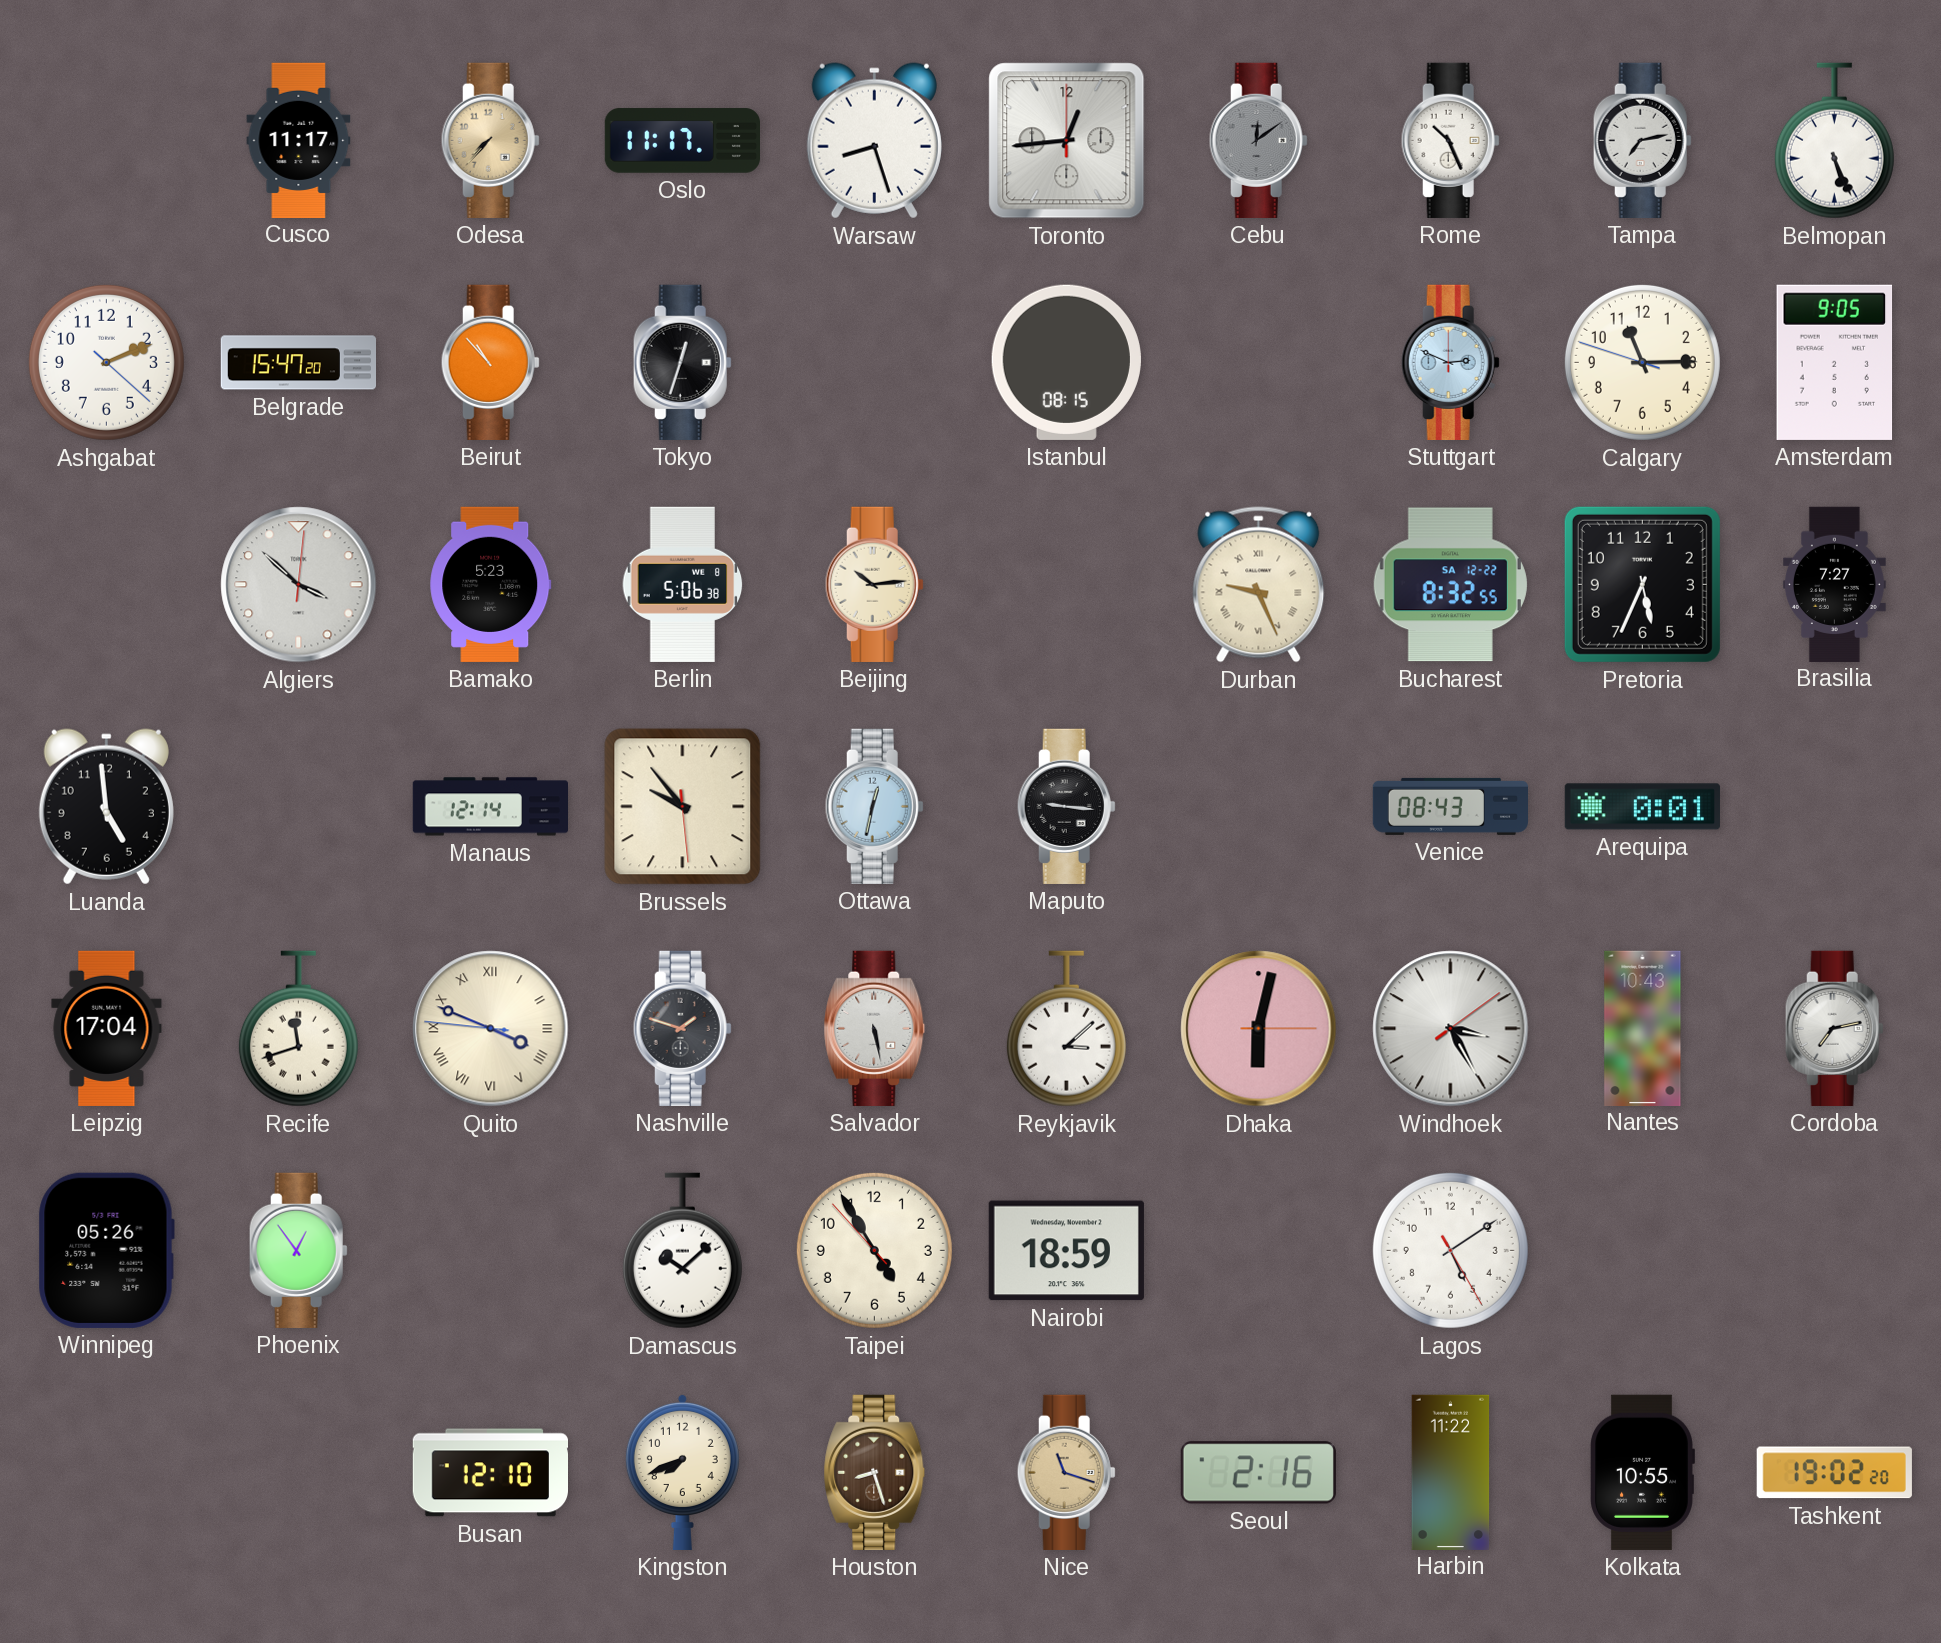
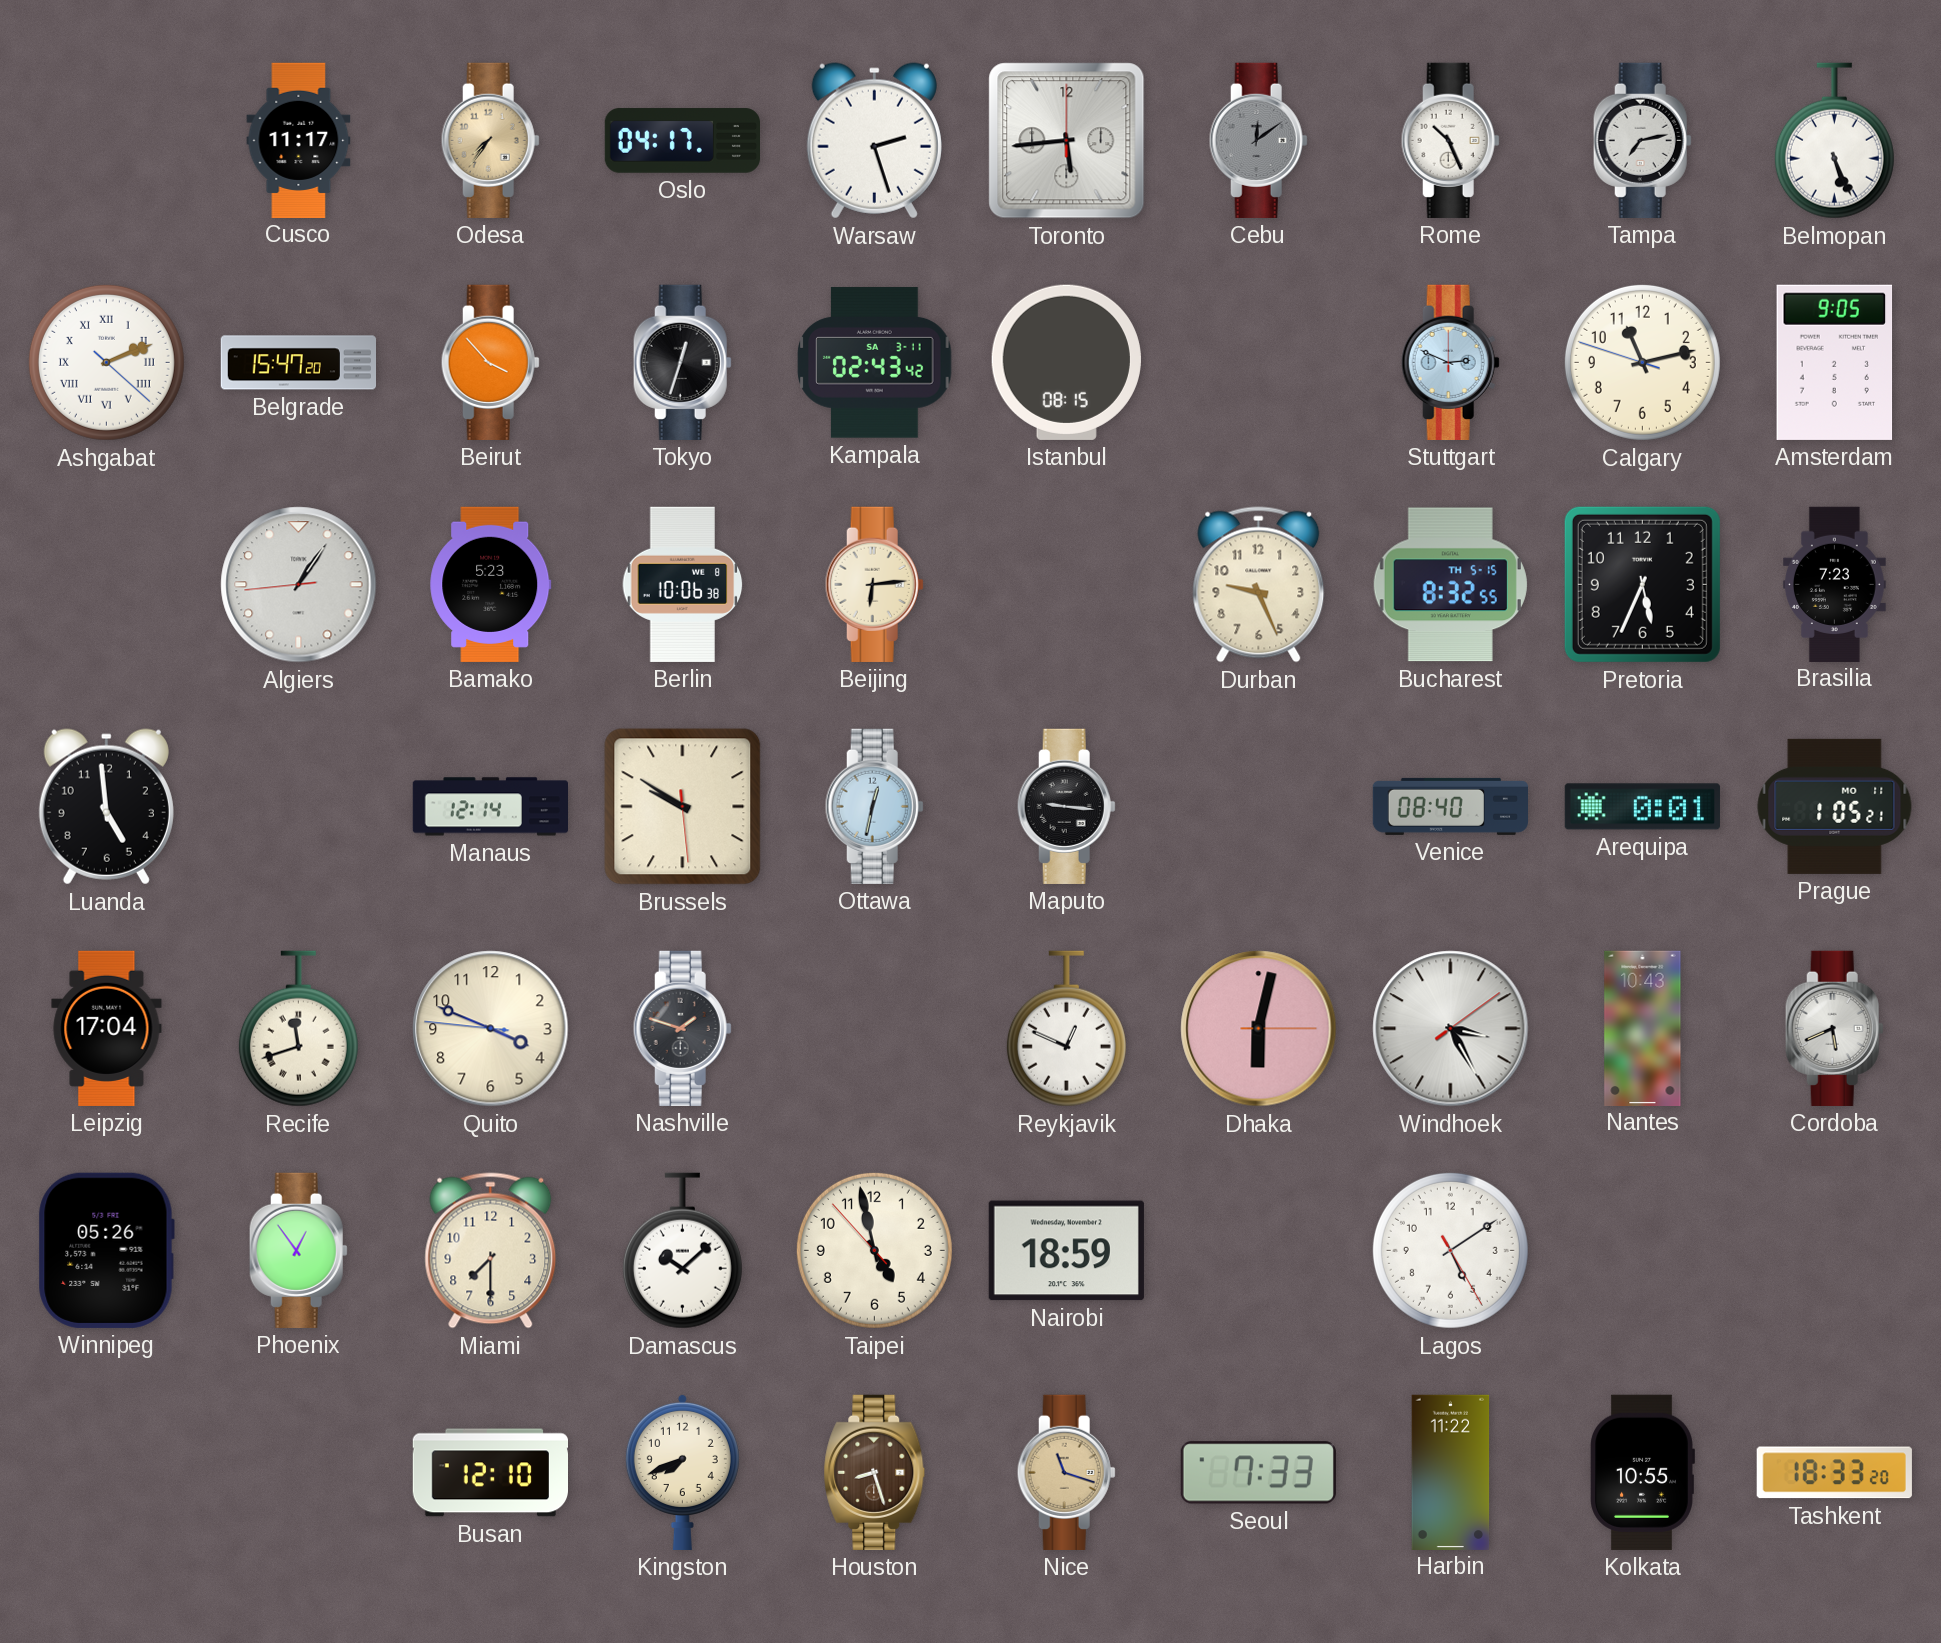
Odesa: 7:37 -> 7:36 (490, 140)
Oslo: 11:17 -> 04:17 (682, 141)
Warsaw: 8:27 -> 2:27 (874, 141)
Toronto: 12:44 -> 5:44 (1067, 141)
Ashgabat numerals: Arabic -> Roman (106, 362)
Beirut: 10:53 -> 3:53 (490, 362)
Kampala: none -> 02:43 (875, 363)
Calgary: 11:14 -> 11:12 (1642, 362)
Algiers: 3:52 -> 1:05 (299, 585)
Berlin: 5:06 -> 10:06 (683, 584)
Beijing: 10:14 -> 6:14 (874, 584)
Durban numerals: Roman -> Arabic (1259, 585)
Bucharest date: SA 12-22 -> TH 5-15 (1450, 585)
Brasilia: 7:27 -> 7:23 (1834, 584)
Brussels: 9:53 -> 9:50 (683, 807)
Venice: 08:43 -> 08:40 (1450, 806)
Prague: none -> 1:05 (1835, 806)
Quito numerals: Roman -> Arabic (491, 1029)
Salvador: 5:28 -> none (875, 1028)
Reykjavik: 3:08 -> 12:49 (1066, 1029)
Cordoba: 7:13 -> 5:41 (1834, 1028)
Miami: none -> 7:30 (491, 1251)
Taipei: 4:54 -> 4:57 (874, 1250)
Seoul: 2:16 -> 7:33 (1258, 1473)
Tashkent: 19:02 -> 18:33 (1834, 1473)
